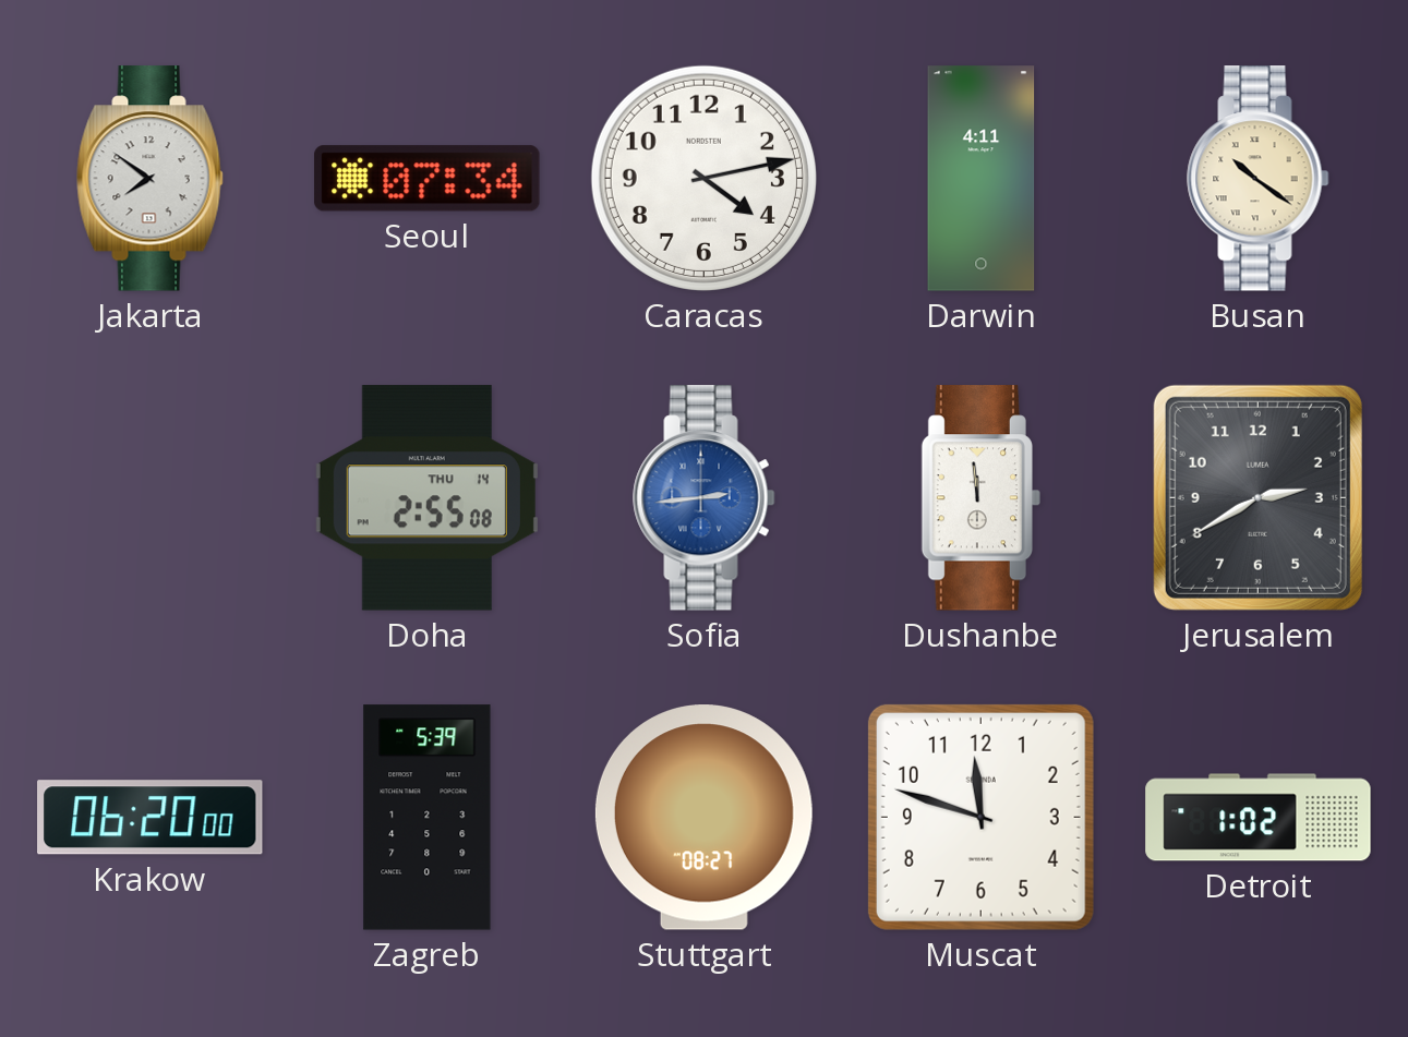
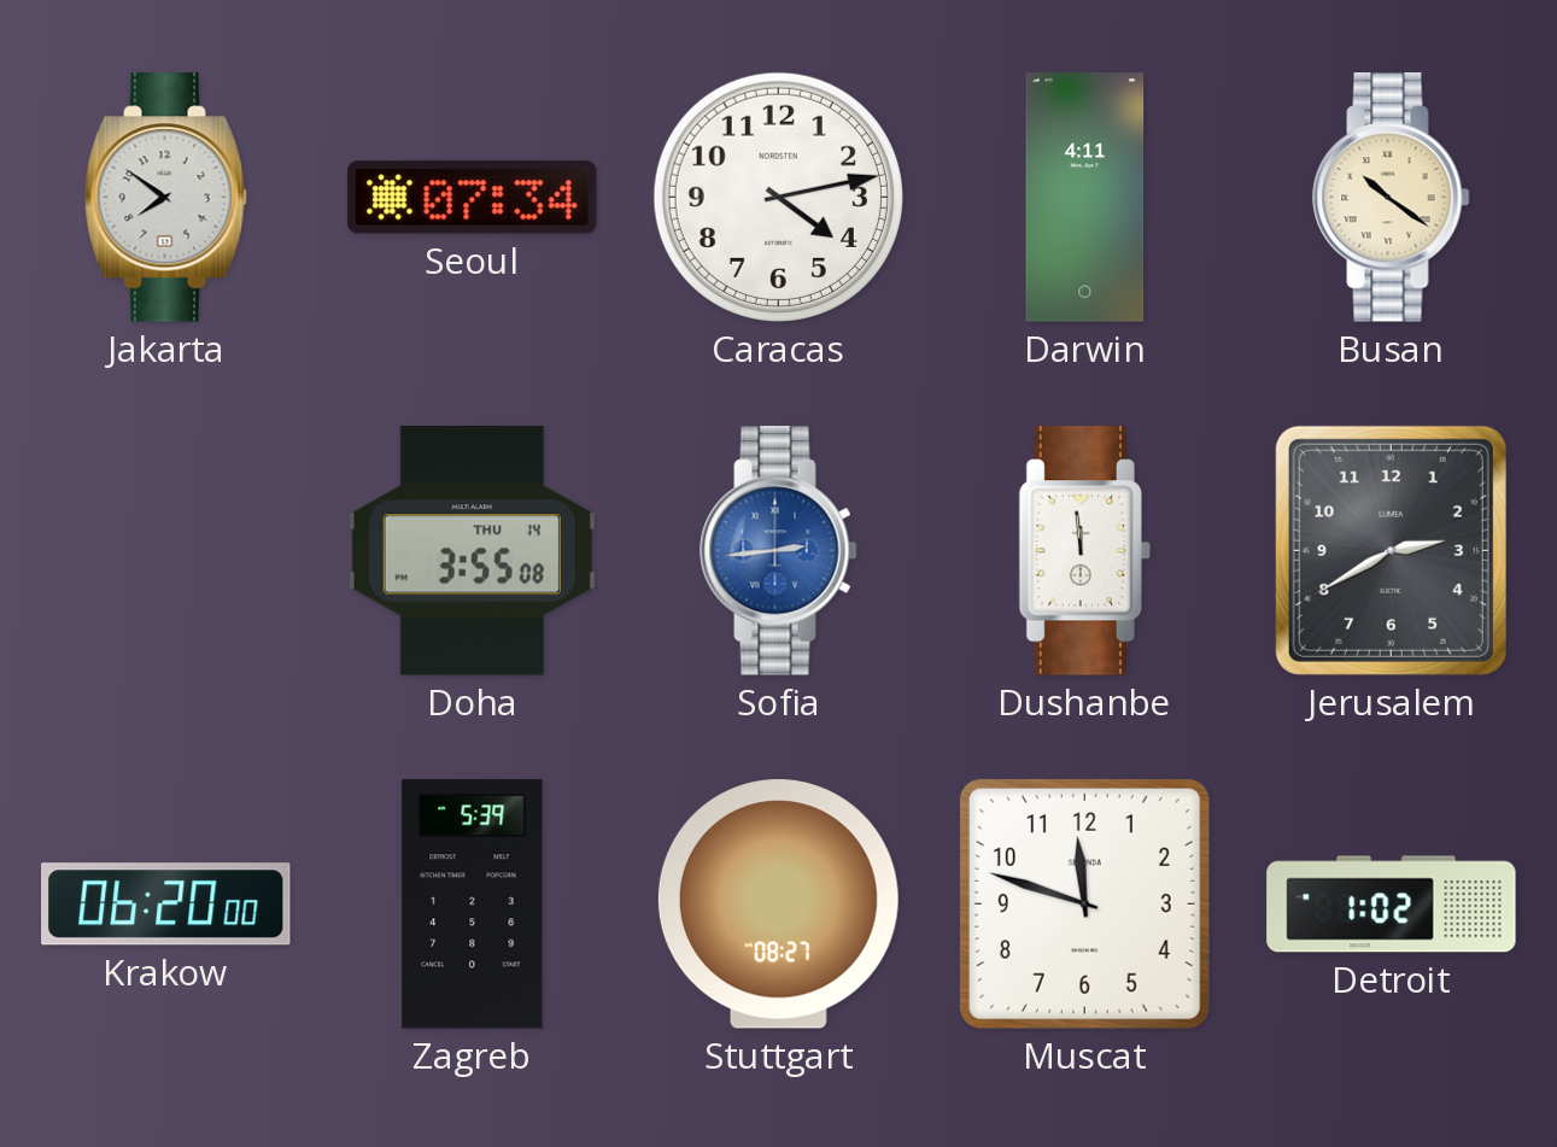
Doha: 2:55 -> 3:55 (472, 551)
